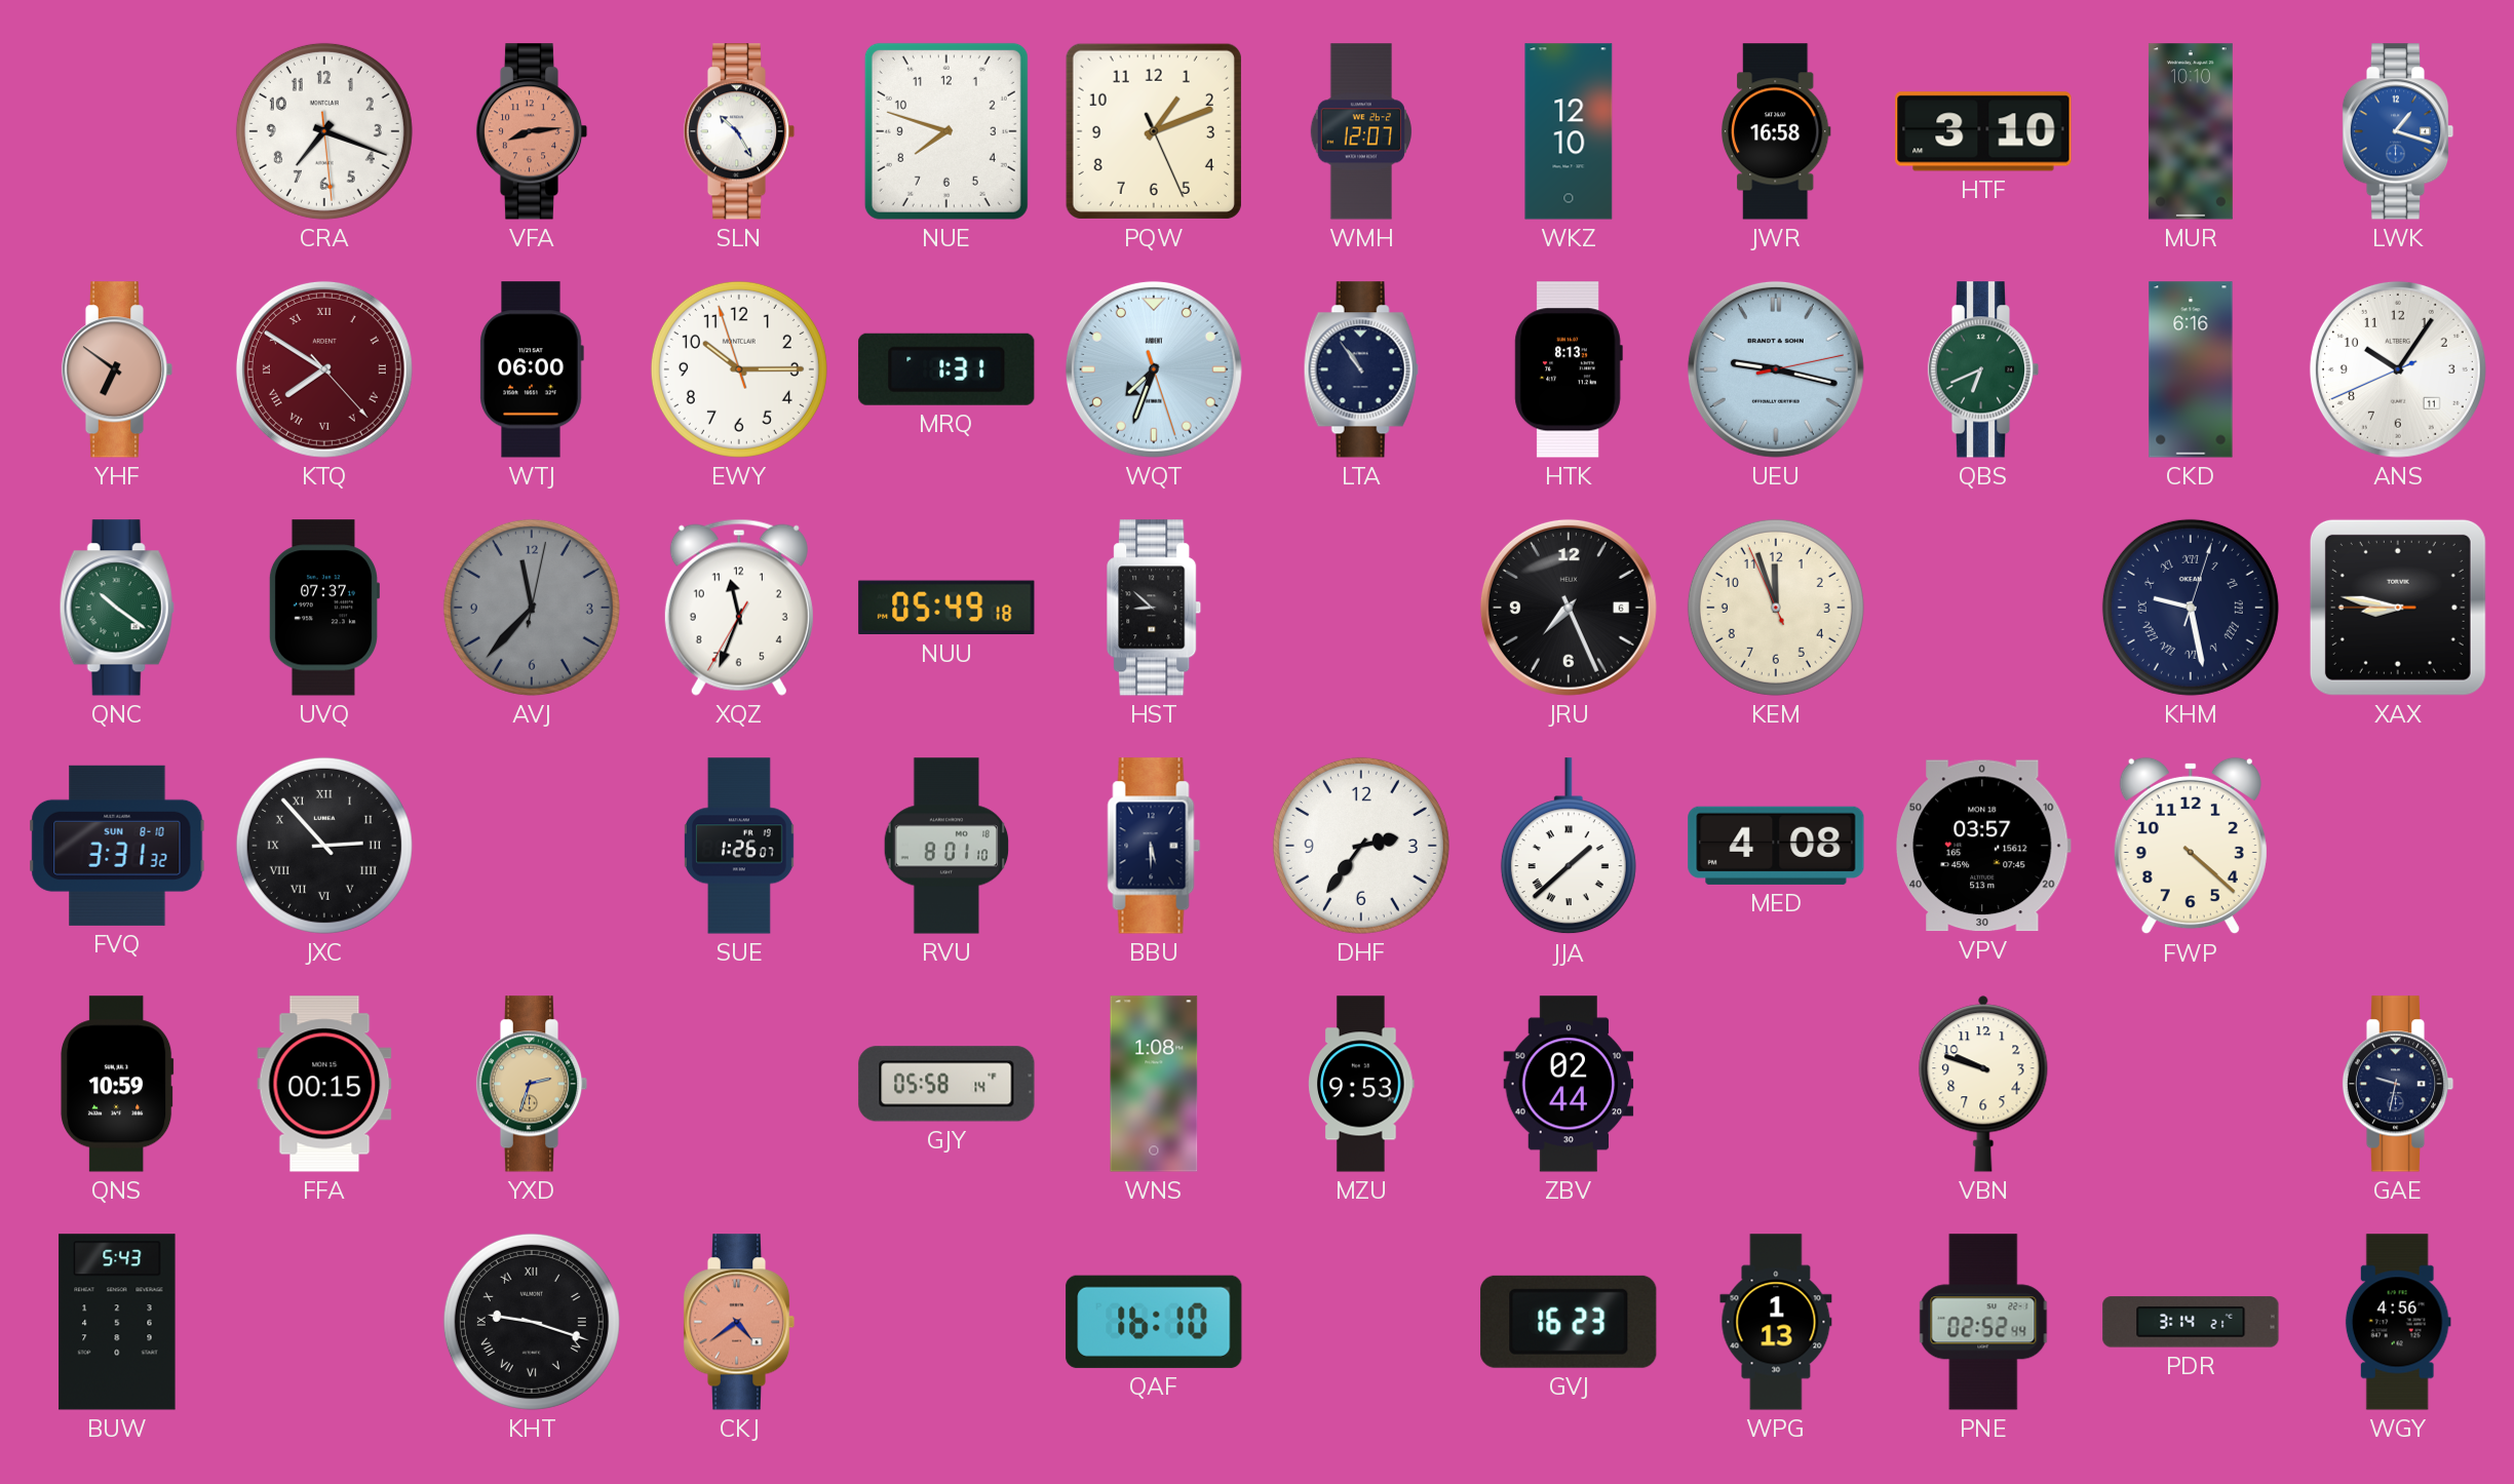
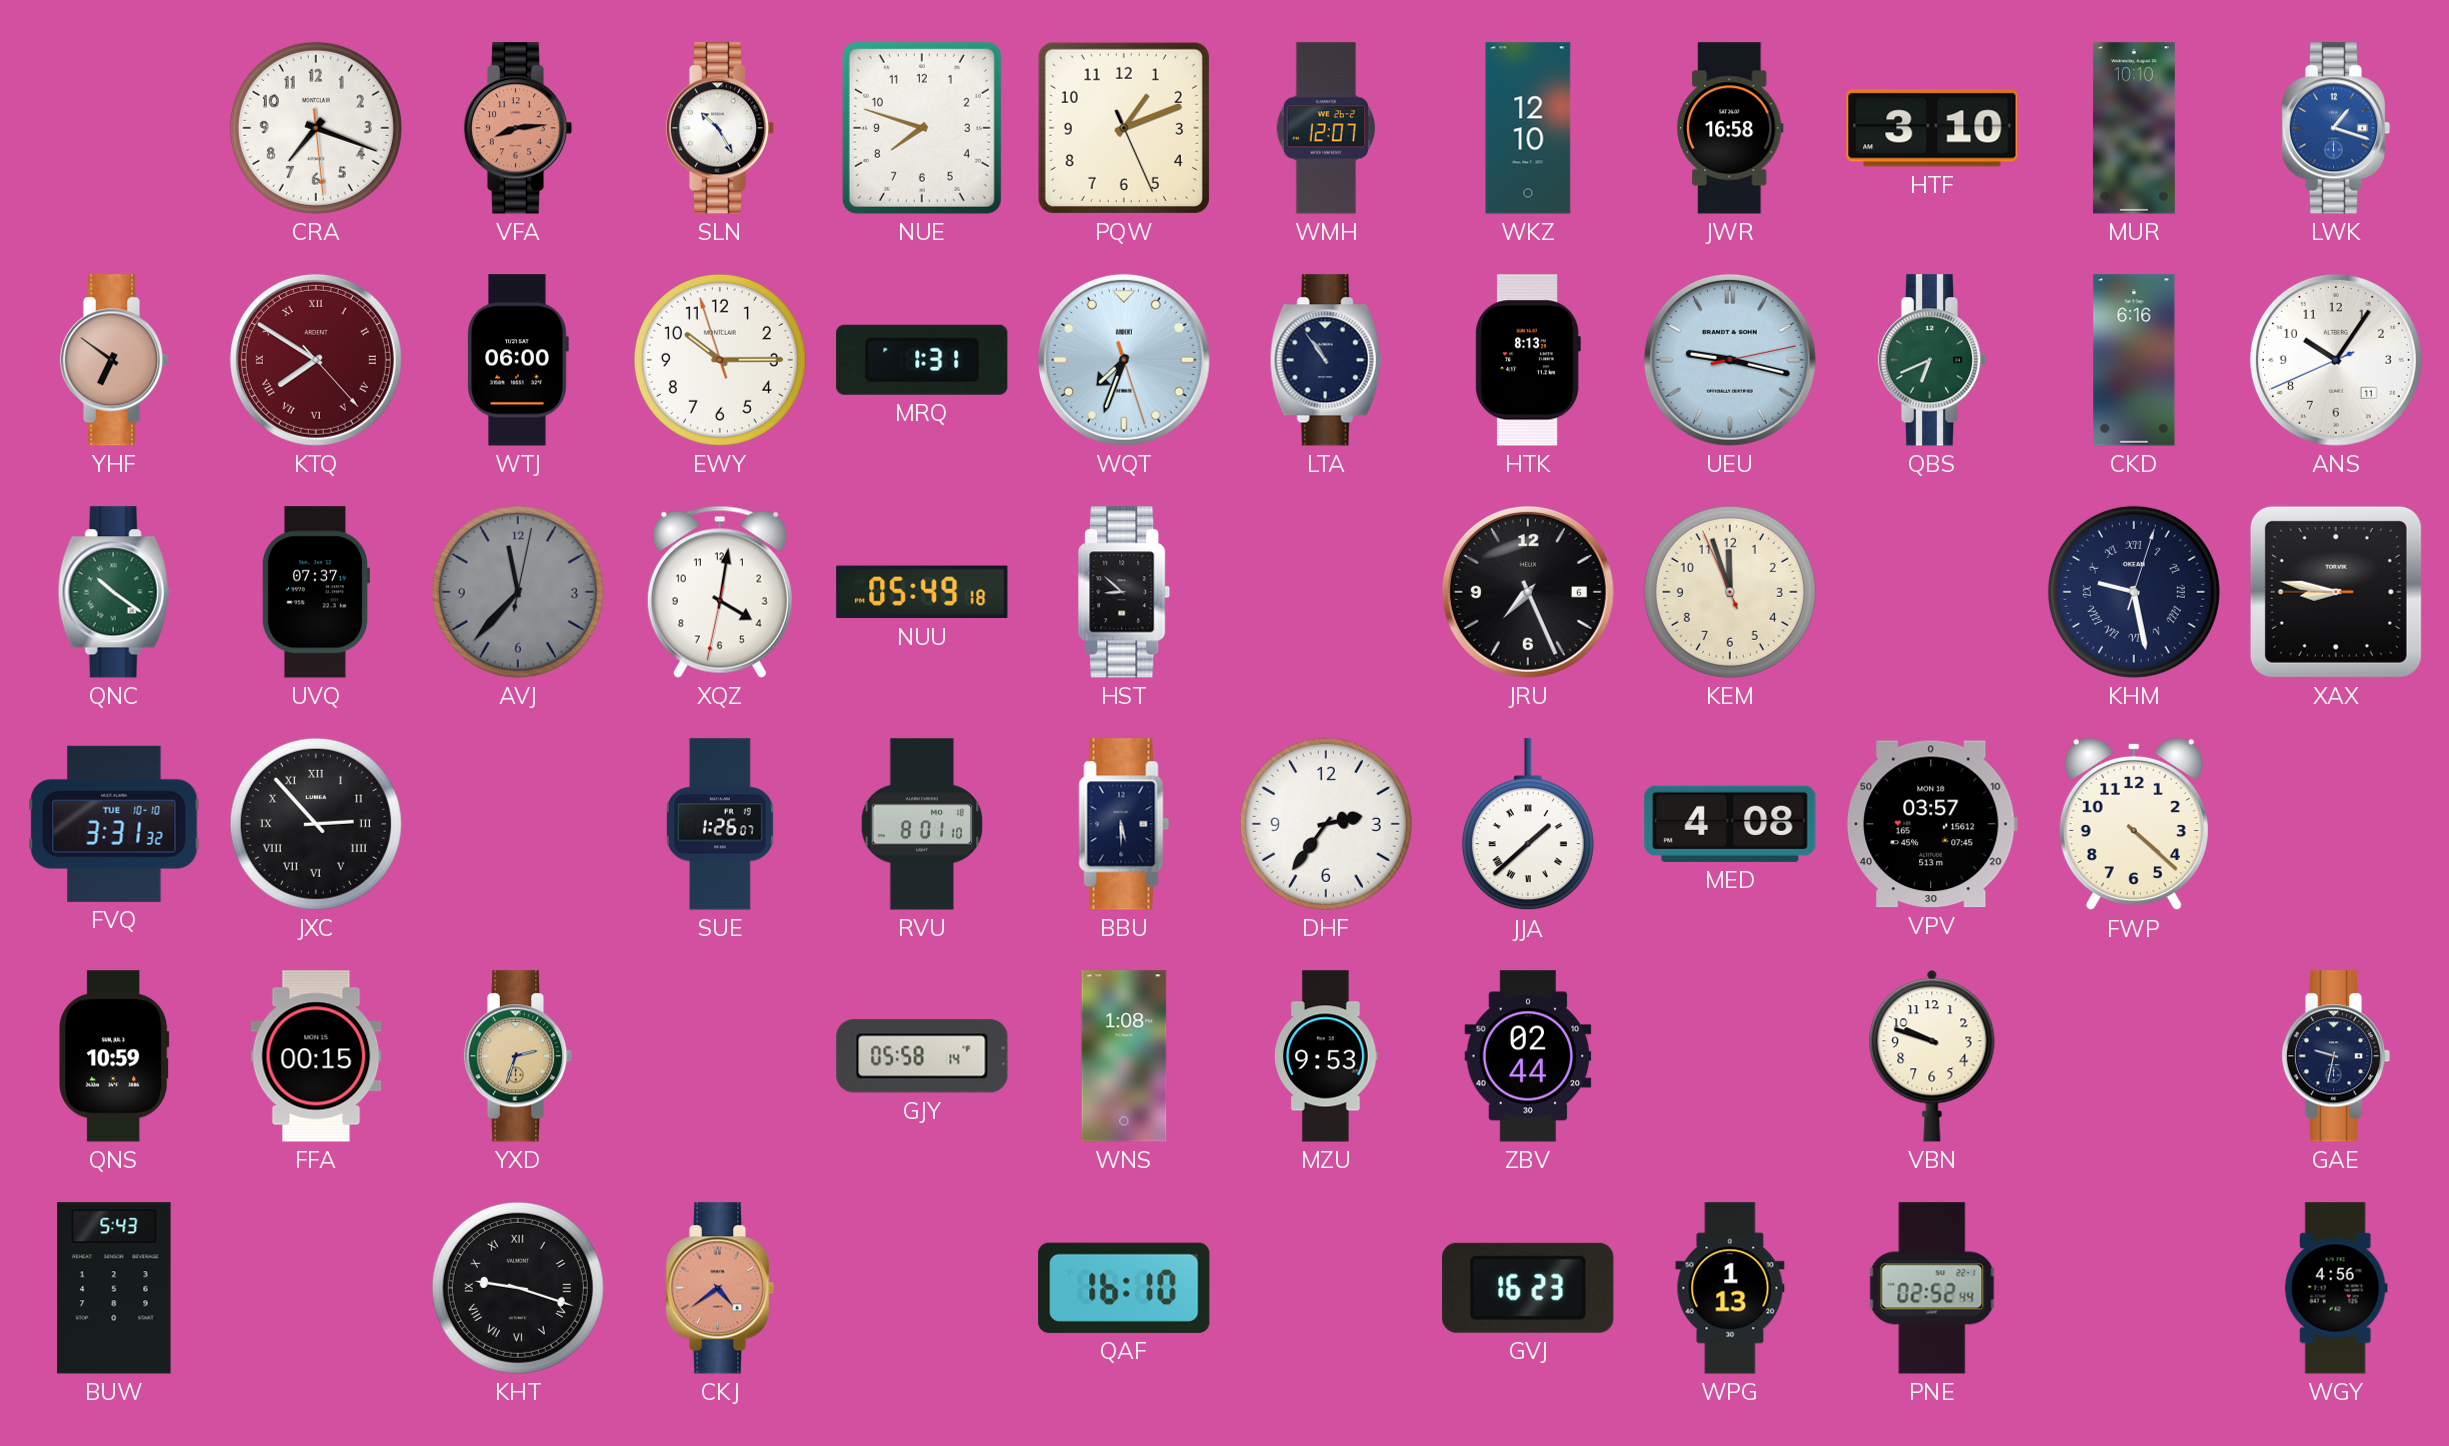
XQZ: 11:33 -> 4:01 (720, 592)
FVQ date: SUN 8-10 -> TUE 10-10 (114, 824)
PDR: 3:14 -> none (2191, 1322)
